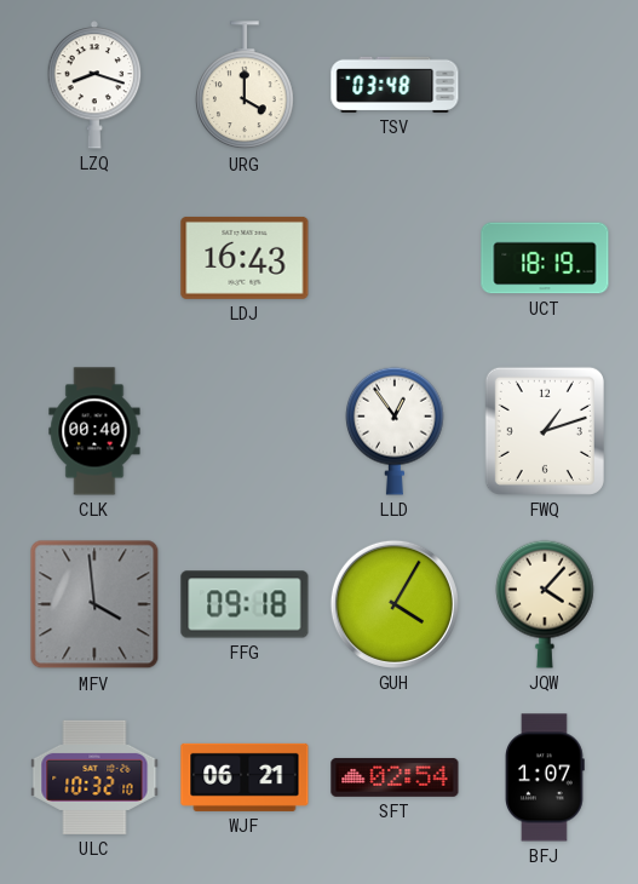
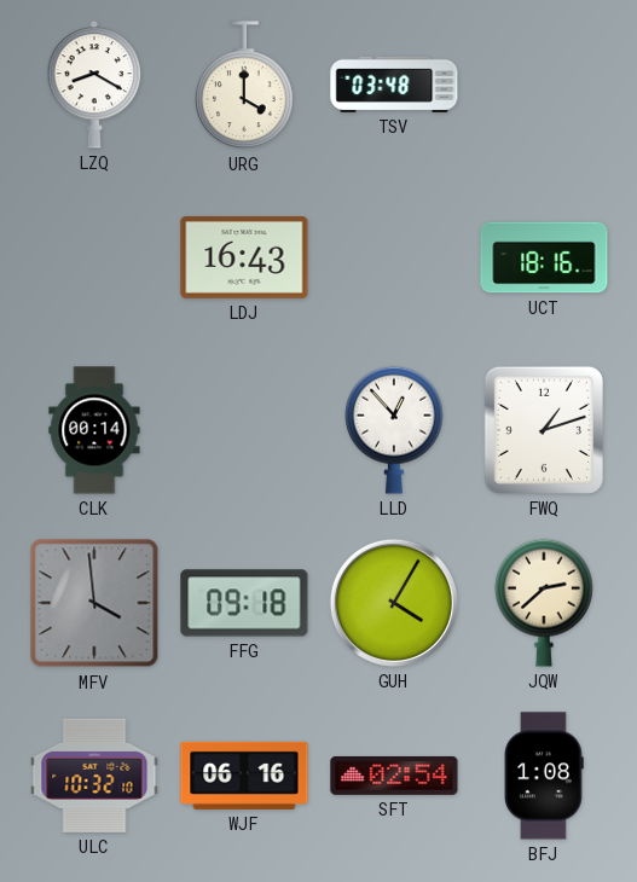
LZQ: 8:18 -> 8:20 (94, 85)
UCT: 18:19 -> 18:16 (544, 257)
CLK: 00:40 -> 00:14 (94, 430)
LLD: 12:54 -> 12:53 (395, 430)
JQW: 4:07 -> 2:38 (545, 603)
WJF: 06:21 -> 06:16 (244, 776)
BFJ: 1:07 -> 1:08 (545, 776)
